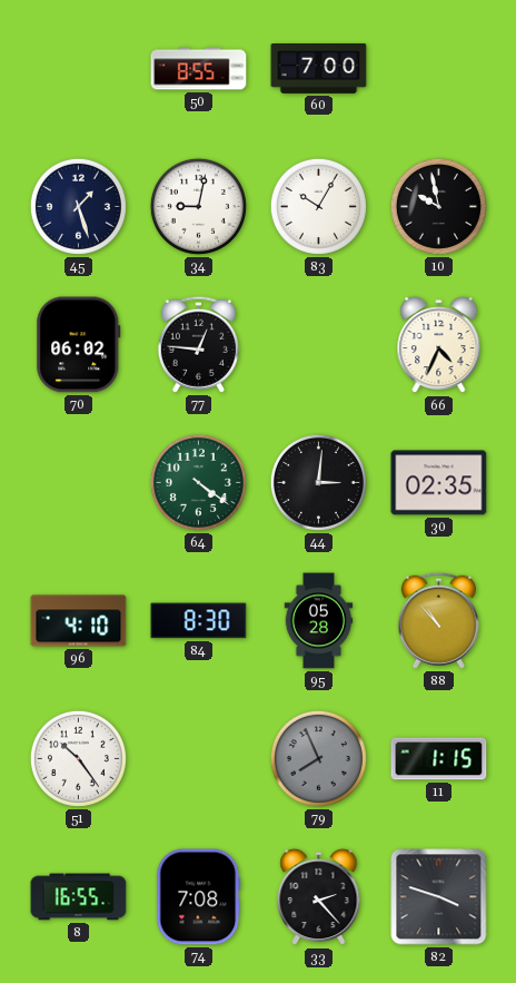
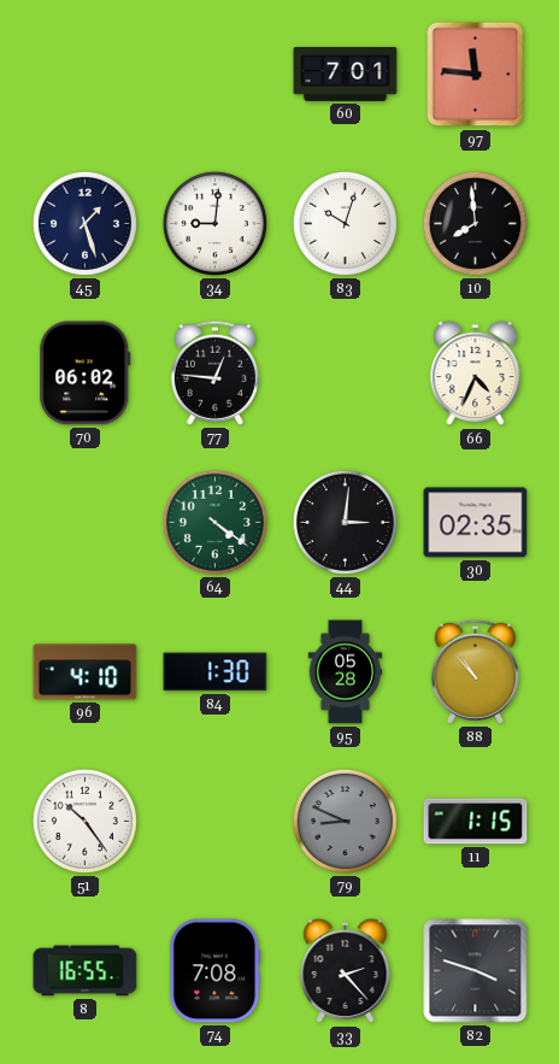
50: 8:55 -> none (199, 69)
60: 7:00 -> 7:01 (346, 75)
97: none -> 11:46 (476, 75)
34: 9:02 -> 9:01 (214, 223)
83: 10:05 -> 10:03 (345, 223)
10: 9:58 -> 7:59 (475, 223)
84: 8:30 -> 1:30 (216, 672)
79: 7:56 -> 8:49 (345, 821)
